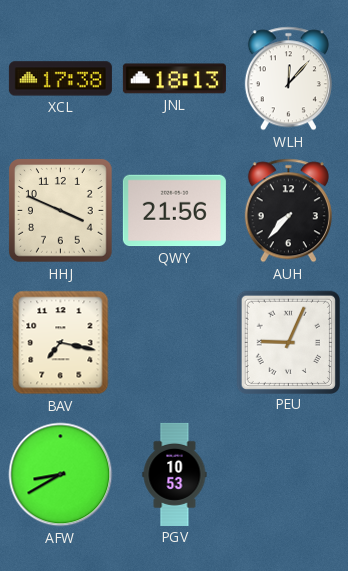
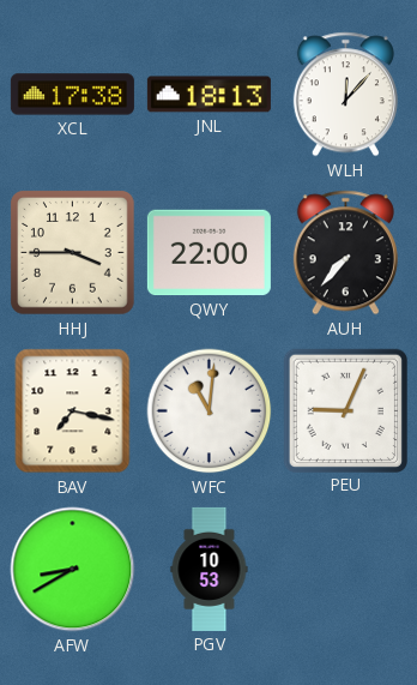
HHJ: 3:49 -> 3:45 (73, 253)
QWY: 21:56 -> 22:00 (208, 253)
WFC: none -> 11:01 (210, 411)
